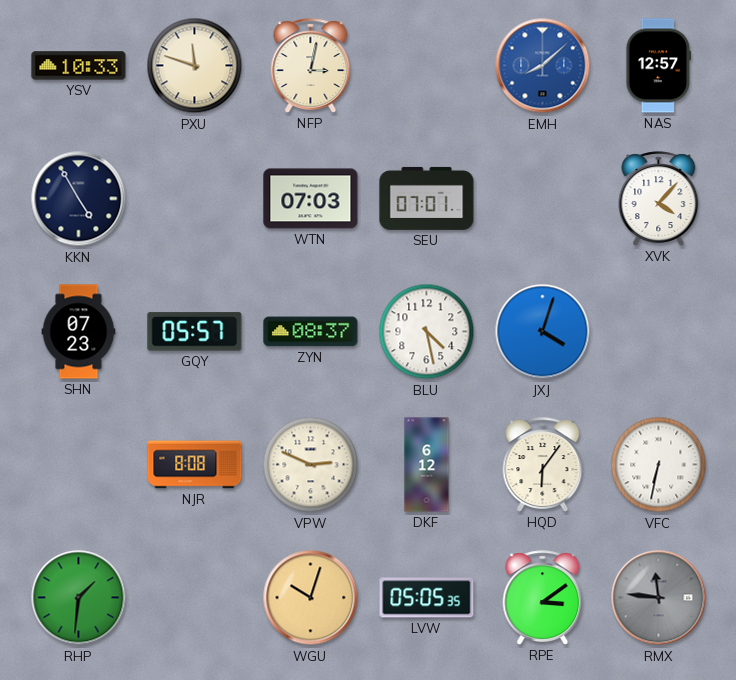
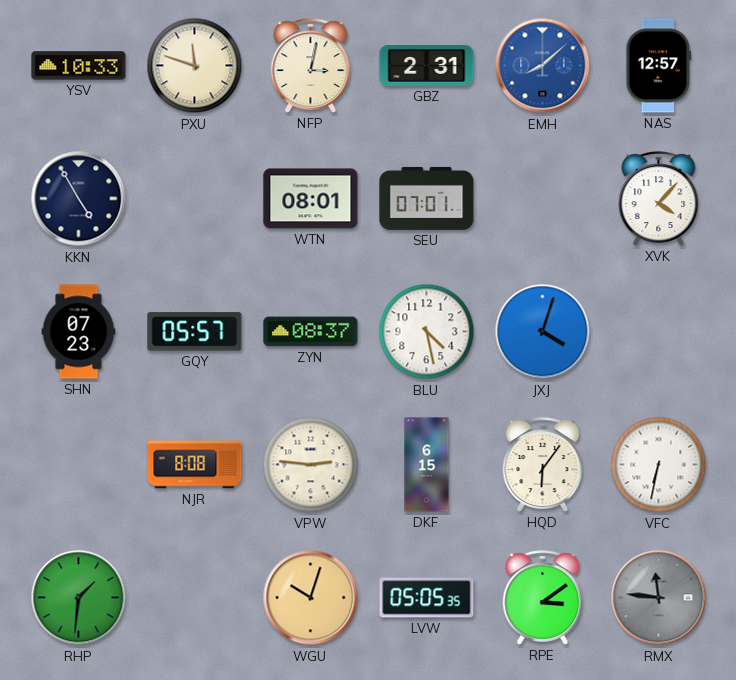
GBZ: none -> 2:31 (427, 66)
WTN: 07:03 -> 08:01 (311, 199)
VPW: 2:49 -> 2:46 (311, 465)
DKF: 6:12 -> 6:15 (427, 465)
